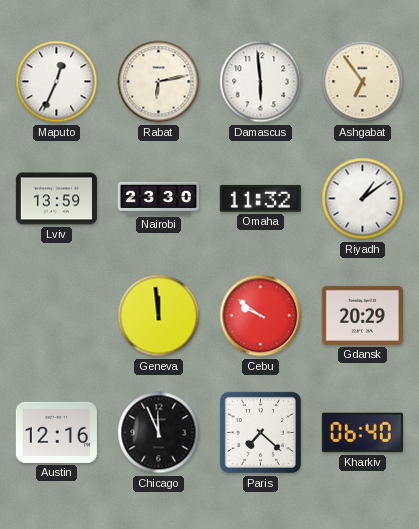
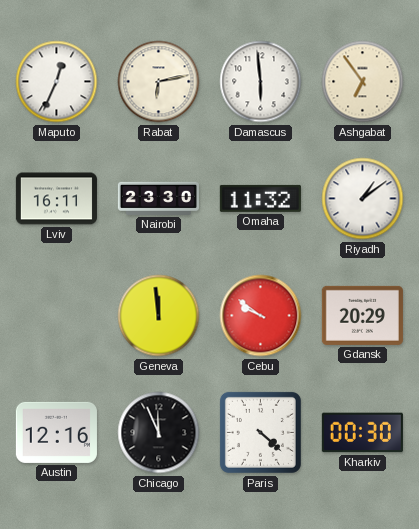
Lviv: 13:59 -> 16:11 (56, 199)
Paris: 7:22 -> 4:22 (260, 432)
Kharkiv: 06:40 -> 00:30 (362, 433)
